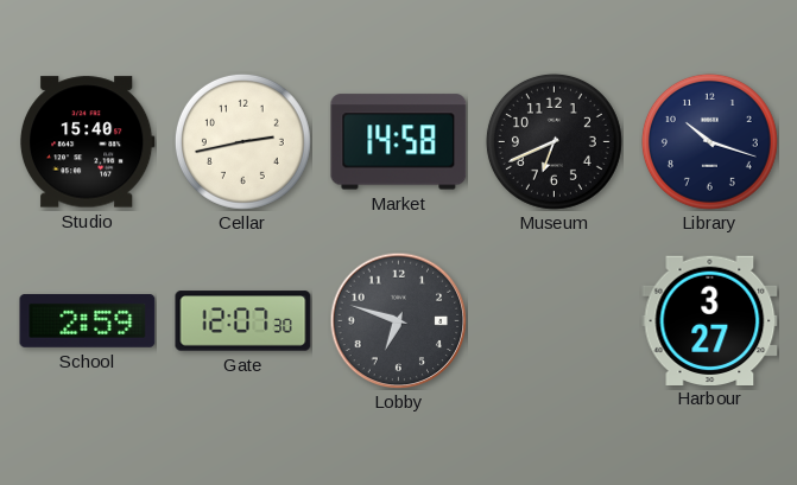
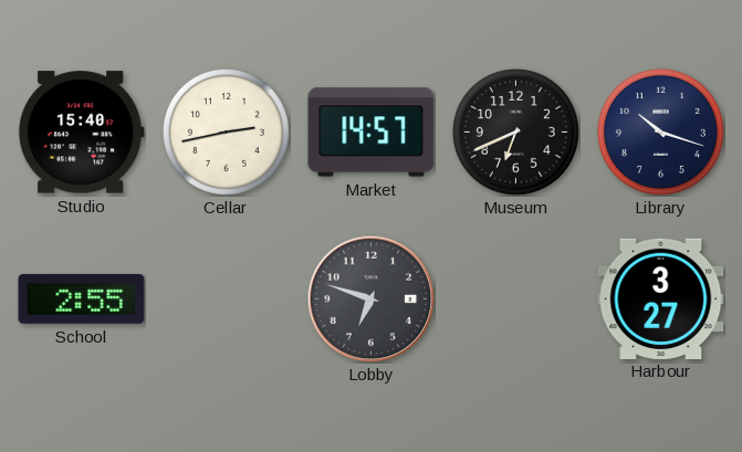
Market: 14:58 -> 14:57 (372, 133)
School: 2:59 -> 2:55 (82, 298)
Gate: 12:07 -> none (243, 321)
